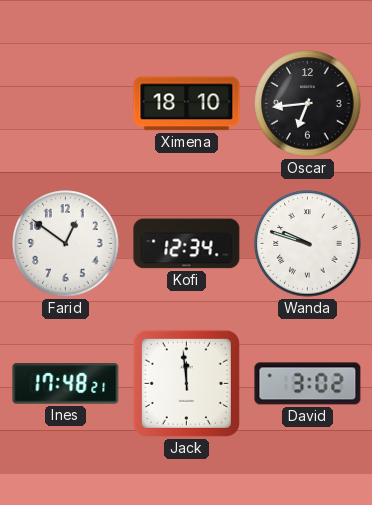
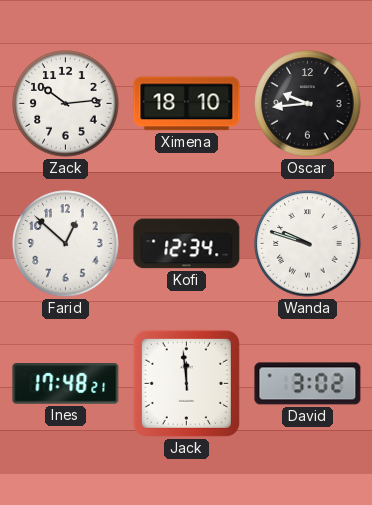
Zack: none -> 10:14 (66, 104)
Oscar: 6:44 -> 9:44 (308, 104)
Farid: 12:51 -> 12:52 (66, 244)
